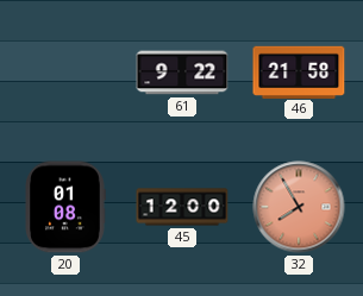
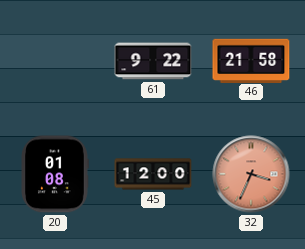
32: 7:55 -> 3:34 (251, 174)
